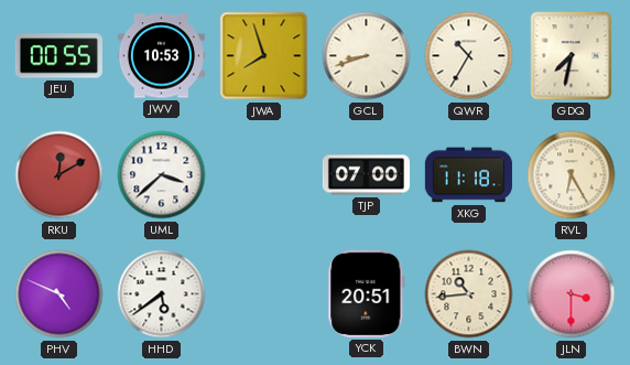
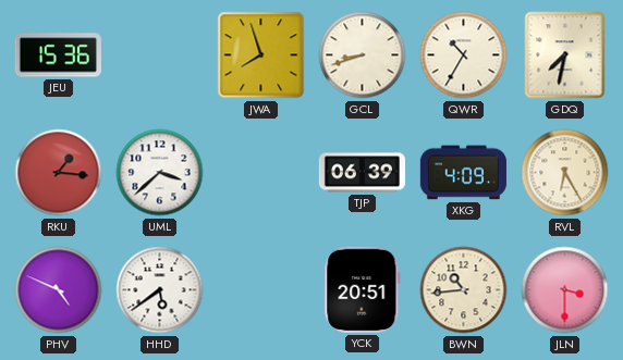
JEU: 00:55 -> 15:36 (58, 55)
JWV: 10:53 -> none (161, 56)
RKU: 12:10 -> 1:16 (59, 173)
TJP: 07:00 -> 06:39 (362, 173)
XKG: 11:18 -> 4:09 (463, 173)
